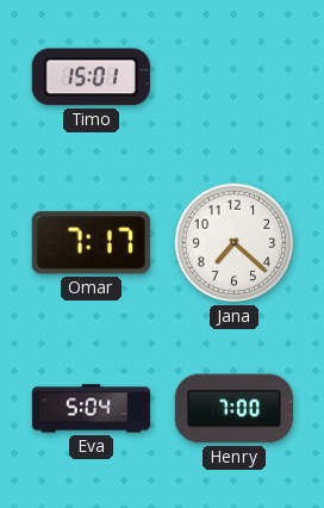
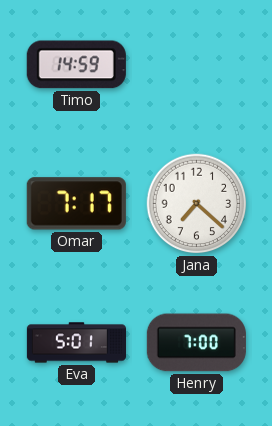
Timo: 15:01 -> 14:59 (76, 65)
Eva: 5:04 -> 5:01 (76, 343)
